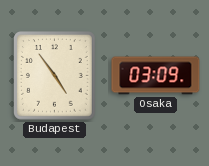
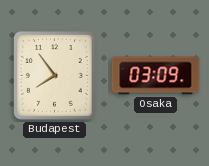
Budapest: 4:54 -> 7:54 (55, 76)
